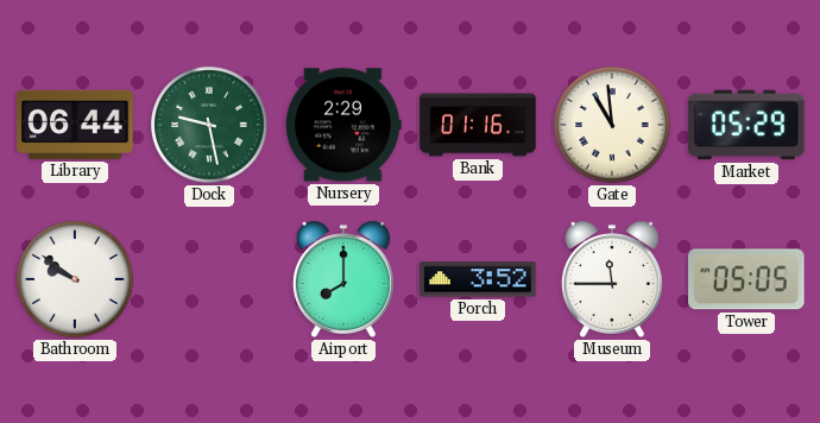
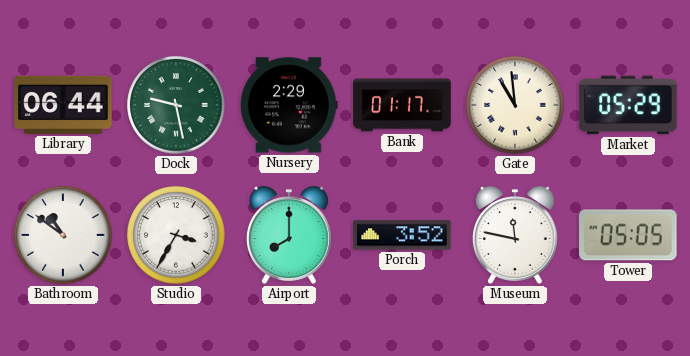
Bank: 01:16 -> 01:17 (402, 105)
Bathroom: 9:51 -> 10:51 (63, 235)
Studio: none -> 3:35 (176, 235)
Museum: 11:45 -> 11:47 (515, 235)
